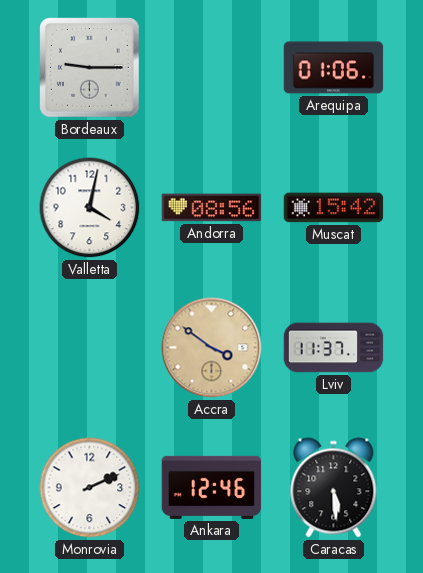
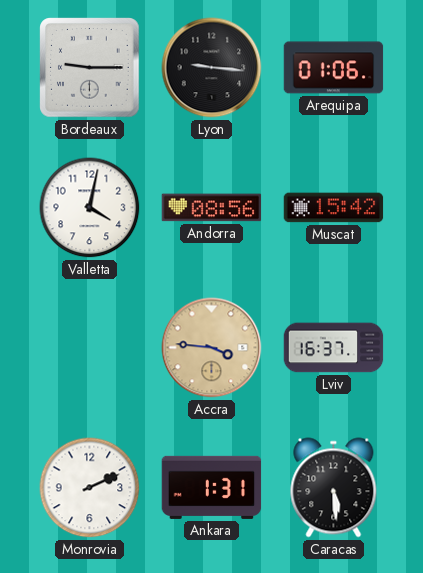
Lyon: none -> 9:16 (212, 68)
Accra: 3:51 -> 3:46 (212, 348)
Lviv: 11:37 -> 16:37 (334, 348)
Ankara: 12:46 -> 1:31 (212, 487)
